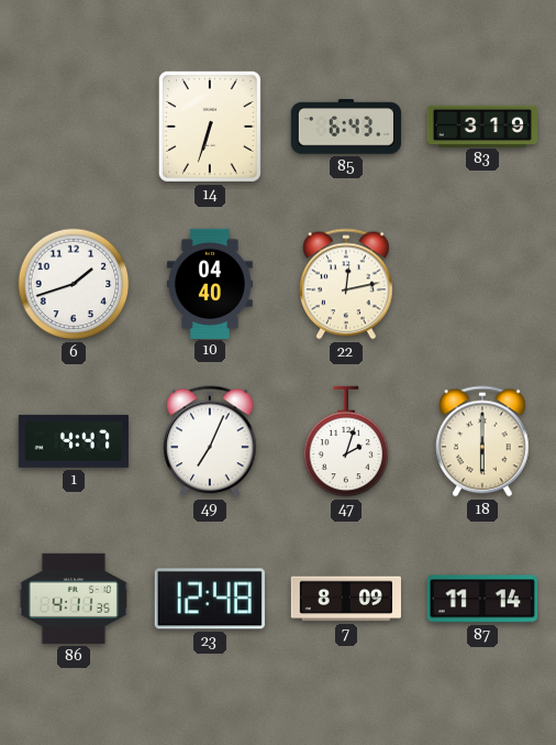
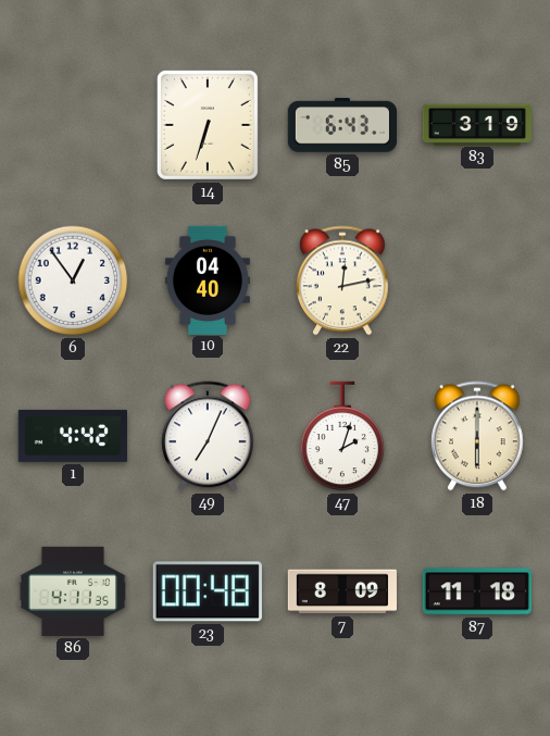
6: 1:42 -> 12:54 (73, 280)
1: 4:47 -> 4:42 (73, 436)
23: 12:48 -> 00:48 (208, 591)
87: 11:14 -> 11:18 (476, 591)
